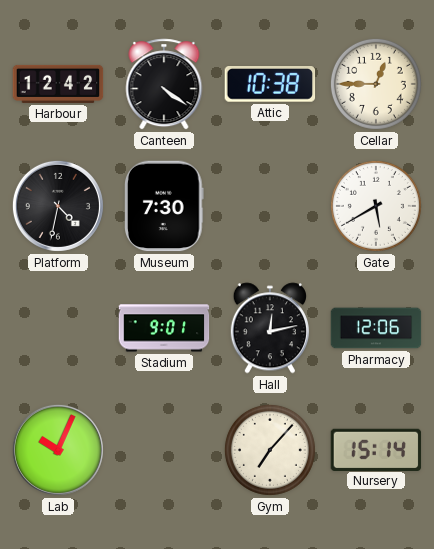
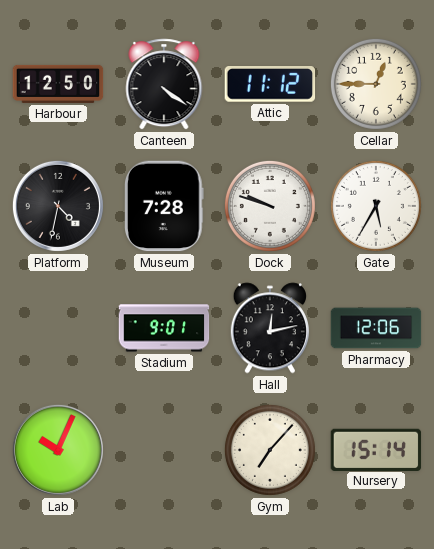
Harbour: 12:42 -> 12:50 (58, 84)
Attic: 10:38 -> 11:12 (270, 85)
Museum: 7:30 -> 7:28 (165, 206)
Dock: none -> 9:48 (270, 206)
Gate: 5:40 -> 5:35 (376, 206)
